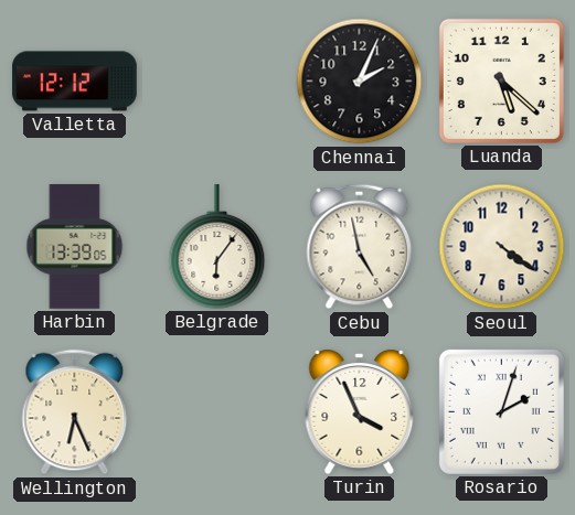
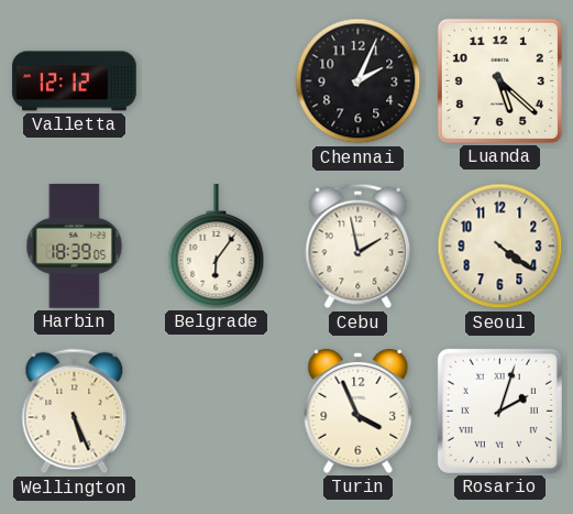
Harbin: 13:39 -> 18:39 (75, 247)
Cebu: 4:58 -> 1:58 (359, 247)
Wellington: 6:26 -> 5:26 (75, 412)
